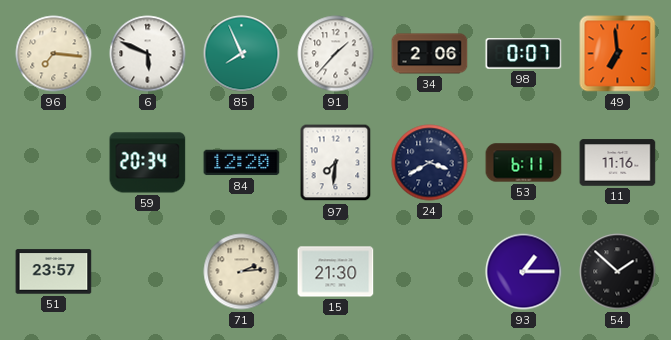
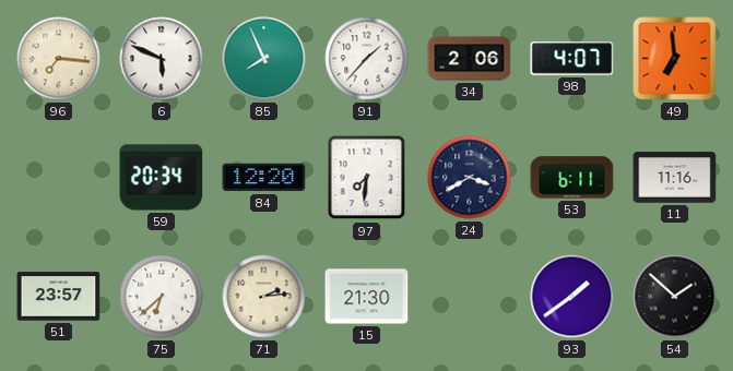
98: 0:07 -> 4:07 (572, 59)
75: none -> 6:38 (162, 297)
93: 1:15 -> 1:39 (572, 297)
